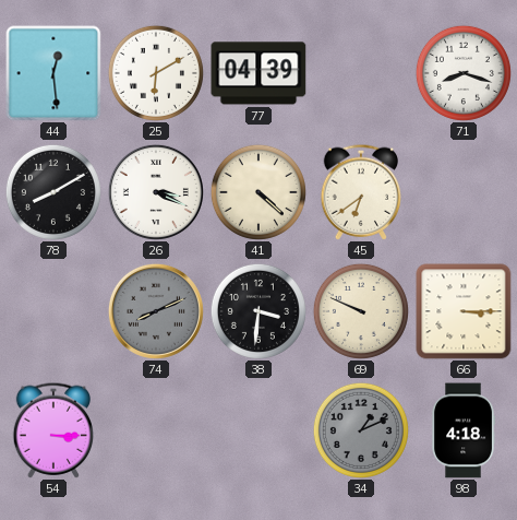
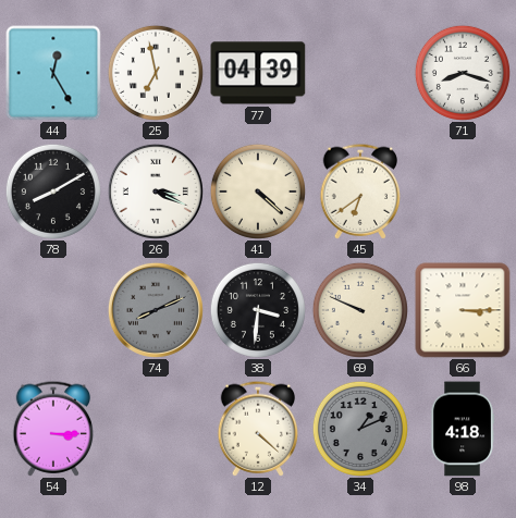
44: 12:29 -> 12:25 (53, 73)
25: 6:10 -> 6:58 (156, 73)
12: none -> 4:22 (258, 429)
